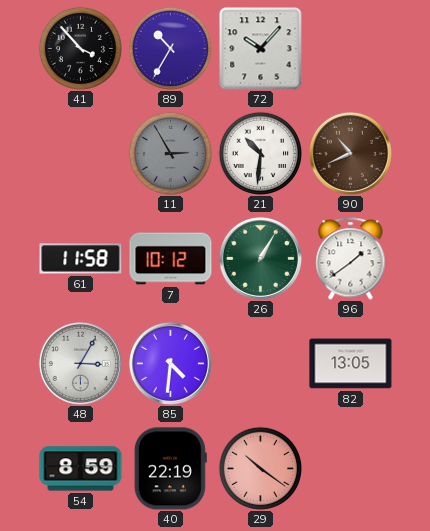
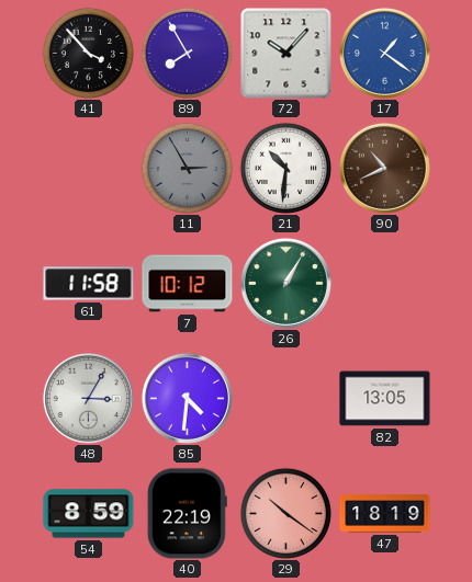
89: 10:35 -> 7:55 (187, 53)
17: none -> 1:21 (384, 53)
96: 1:39 -> none (351, 259)
47: none -> 18:19 (385, 514)
